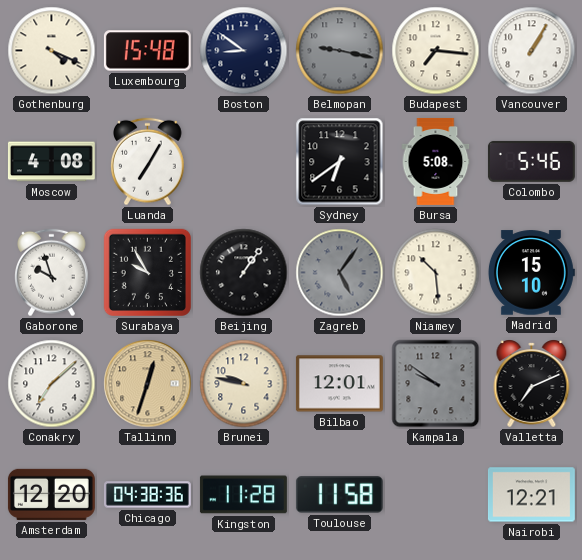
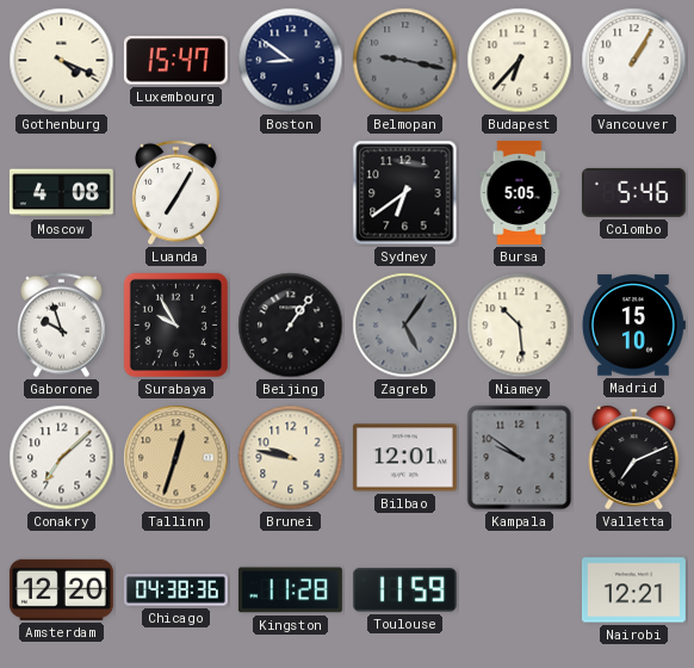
Luxembourg: 15:48 -> 15:47 (175, 61)
Budapest: 7:16 -> 6:37 (520, 61)
Bursa: 5:08 -> 5:05 (520, 192)
Toulouse: 11:58 -> 11:59 (404, 590)
